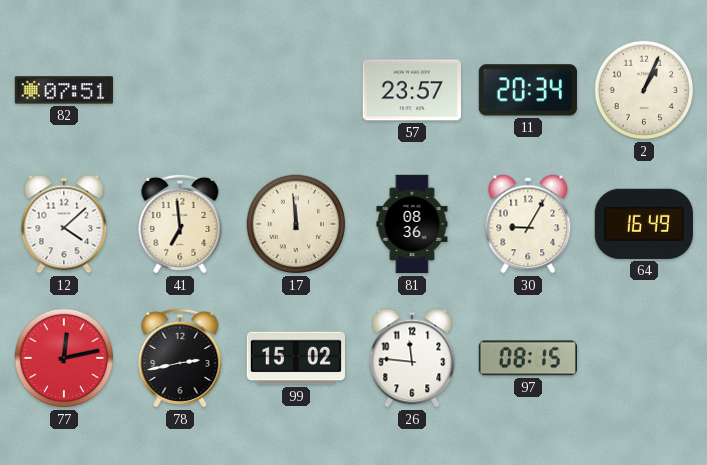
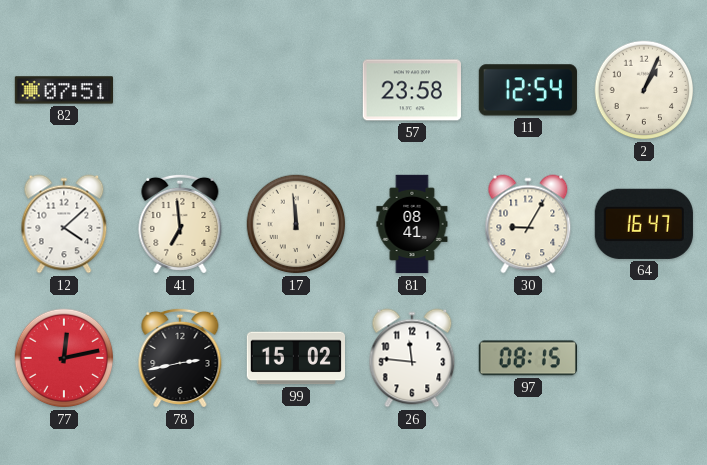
57: 23:57 -> 23:58 (412, 90)
11: 20:34 -> 12:54 (528, 90)
81: 08:36 -> 08:41 (412, 224)
64: 16:49 -> 16:47 (644, 224)
